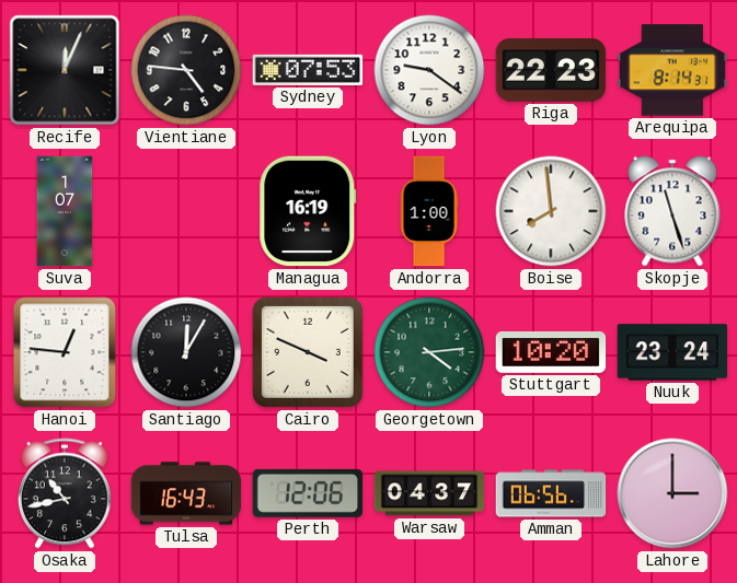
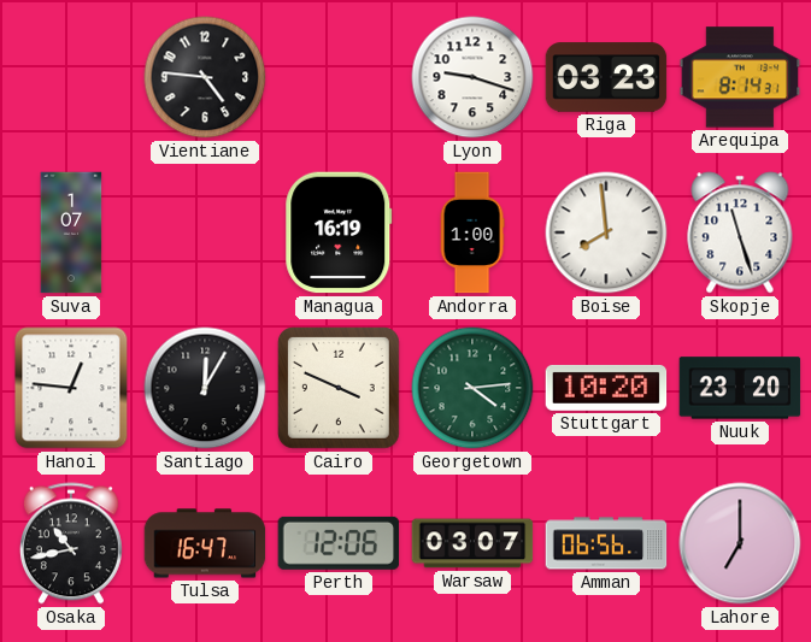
Recife: 12:04 -> none (65, 70)
Sydney: 07:53 -> none (308, 70)
Lyon: 9:21 -> 9:18 (472, 77)
Riga: 22:23 -> 03:23 (606, 77)
Nuuk: 23:24 -> 23:20 (740, 388)
Tulsa: 16:43 -> 16:47 (205, 543)
Warsaw: 04:37 -> 03:07 (472, 543)
Lahore: 3:00 -> 7:00 (740, 543)
